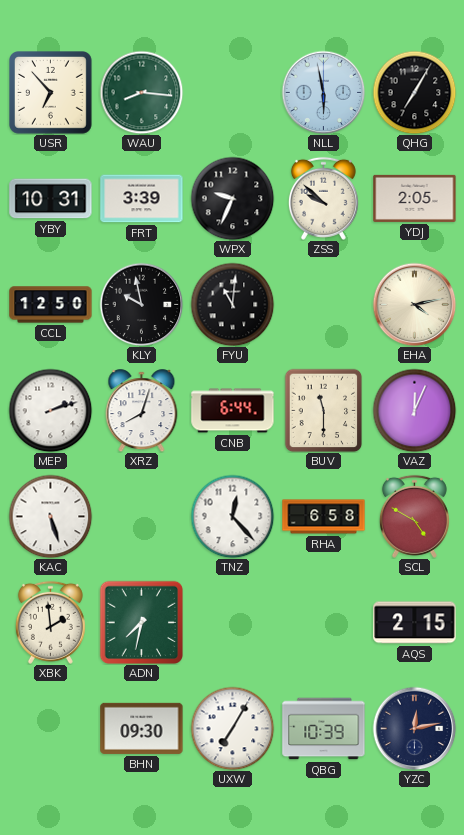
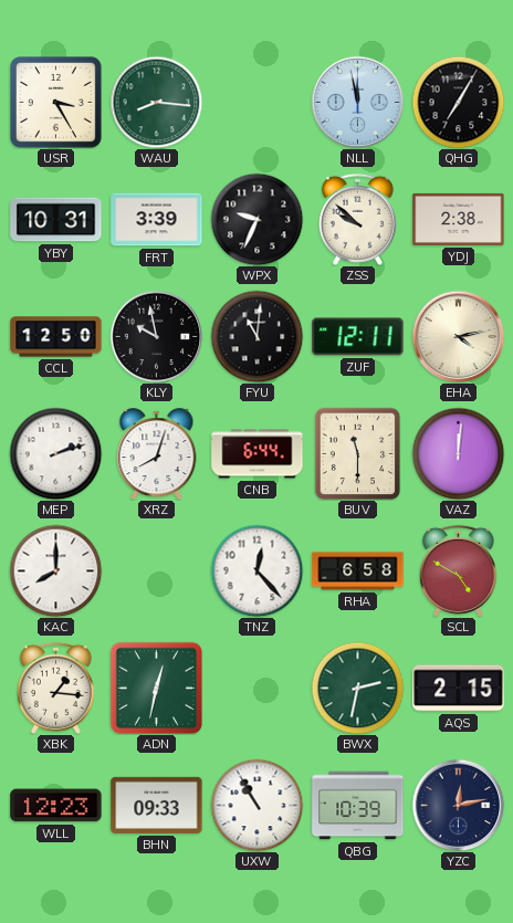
USR: 6:53 -> 3:25 (56, 103)
NLL: 5:58 -> 11:58 (357, 102)
YDJ: 2:05 -> 2:38 (459, 219)
ZUF: none -> 12:11 (358, 337)
VAZ: 12:04 -> 12:01 (458, 453)
KAC: 5:27 -> 8:00 (55, 570)
XBK: 1:59 -> 1:16 (55, 688)
ADN: 7:32 -> 12:32 (156, 688)
BWX: none -> 2:32 (357, 688)
WLL: none -> 12:23 (56, 806)
BHN: 09:30 -> 09:33 (157, 805)
UXW: 7:05 -> 10:55 (256, 805)
